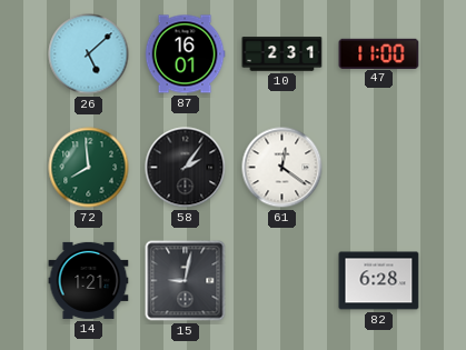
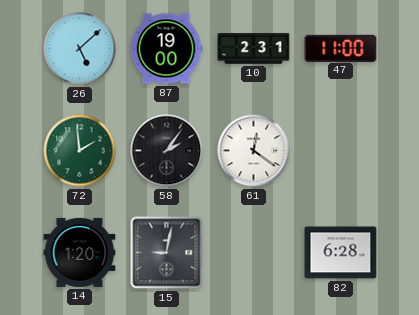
87: 16:01 -> 19:00 (166, 49)
72: 7:59 -> 1:59 (80, 151)
14: 1:21 -> 1:20 (80, 252)
